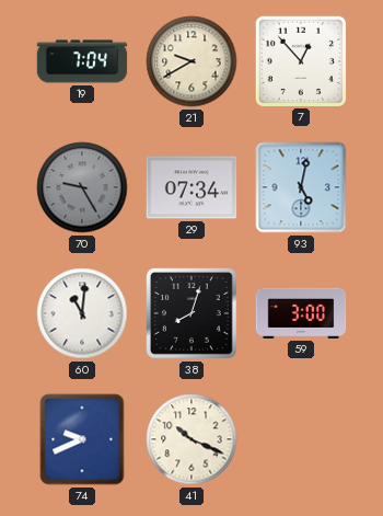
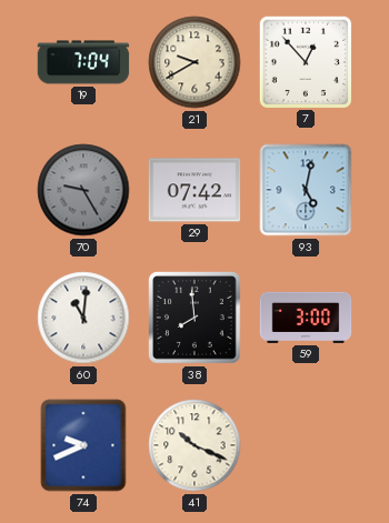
29: 07:34 -> 07:42 (194, 190)
38: 8:03 -> 7:59 (196, 319)
